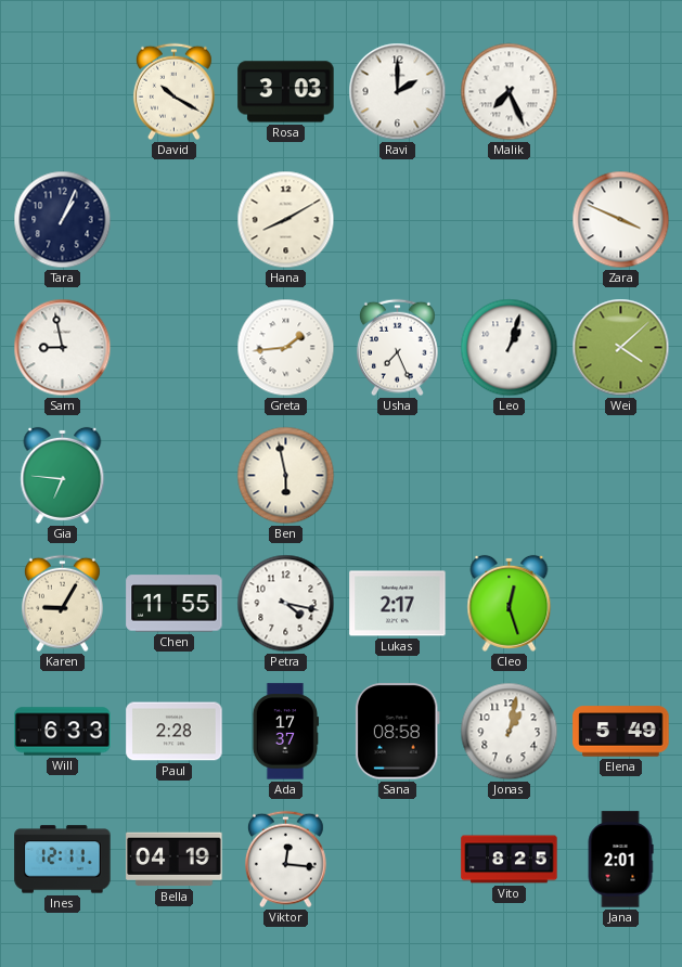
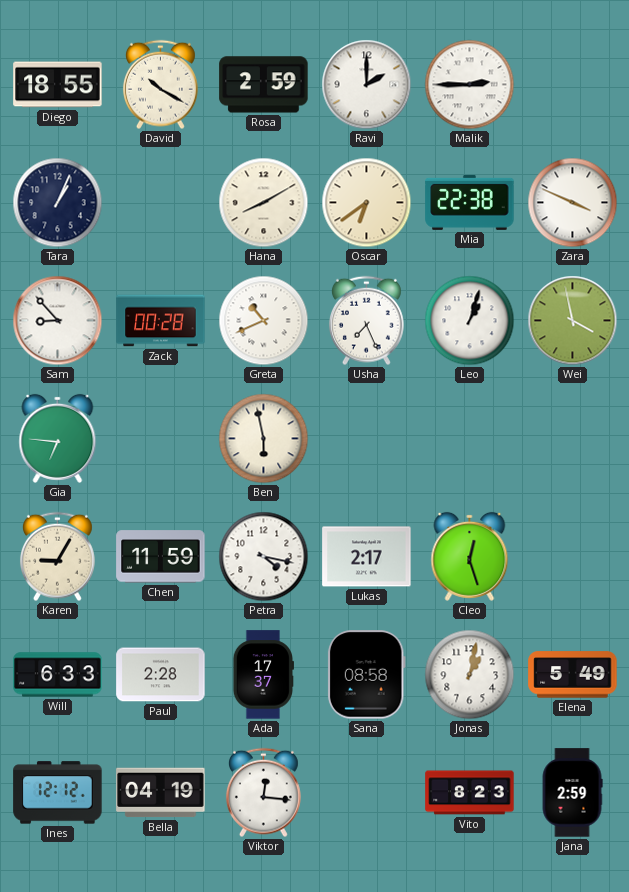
Diego: none -> 18:55 (58, 85)
Rosa: 3:03 -> 2:59 (264, 85)
Malik: 7:26 -> 2:45 (470, 85)
Oscar: none -> 6:39 (367, 203)
Mia: none -> 22:38 (470, 202)
Sam: 8:58 -> 8:53 (58, 321)
Zack: none -> 00:28 (161, 321)
Greta: 1:44 -> 10:41 (264, 321)
Wei: 4:08 -> 3:58 (573, 321)
Chen: 11:55 -> 11:59 (161, 557)
Ines: 12:11 -> 12:12 (58, 793)
Vito: 8:25 -> 8:23 (470, 793)
Jana: 2:01 -> 2:59 (572, 793)
